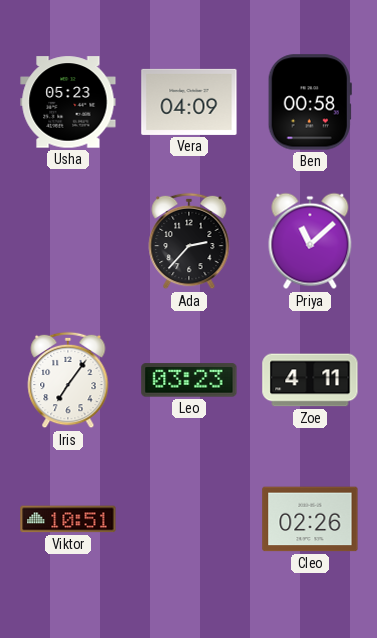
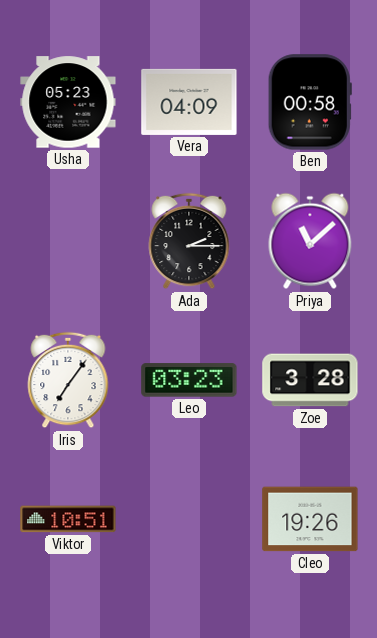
Ada: 2:37 -> 2:15 (189, 241)
Zoe: 4:11 -> 3:28 (310, 380)
Cleo: 02:26 -> 19:26 (310, 519)
